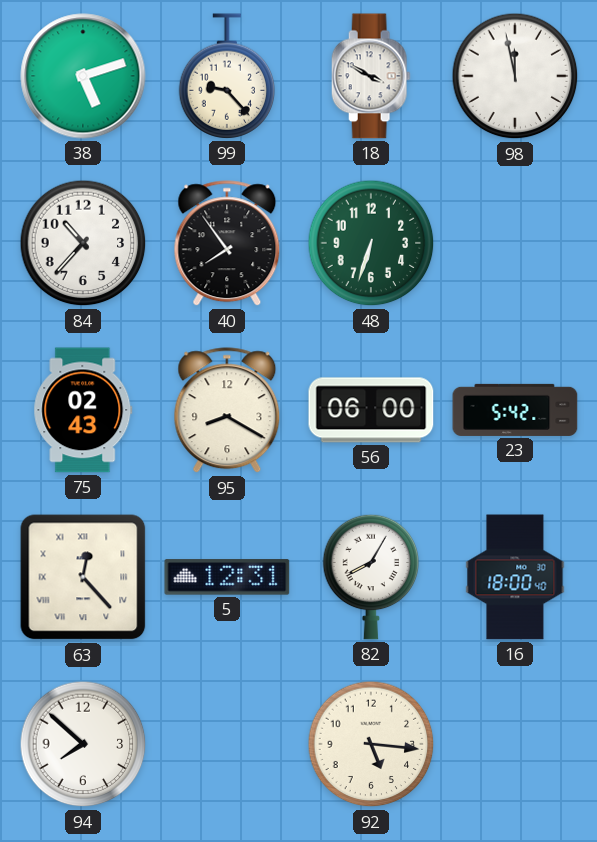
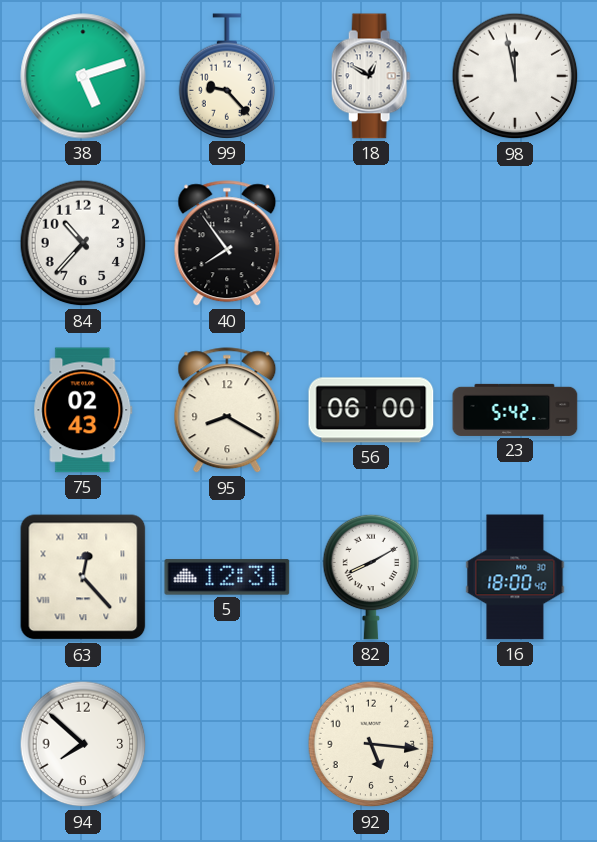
18: 3:50 -> 12:50 (371, 76)
48: 6:33 -> none (371, 243)
82: 8:05 -> 8:10 (371, 577)
